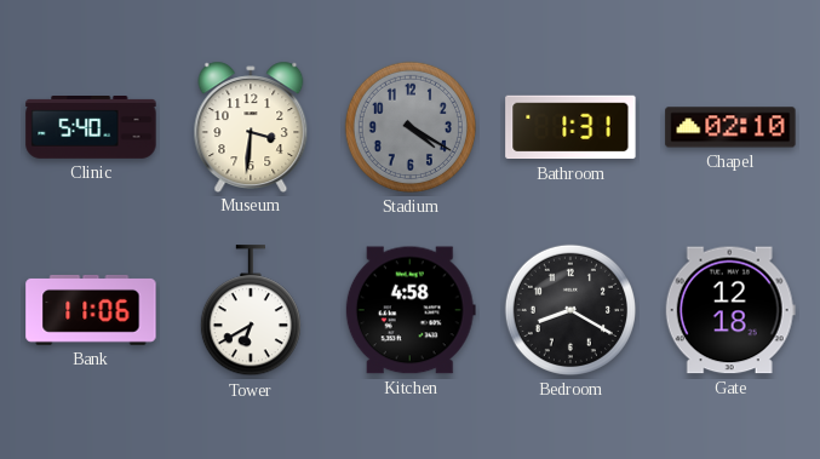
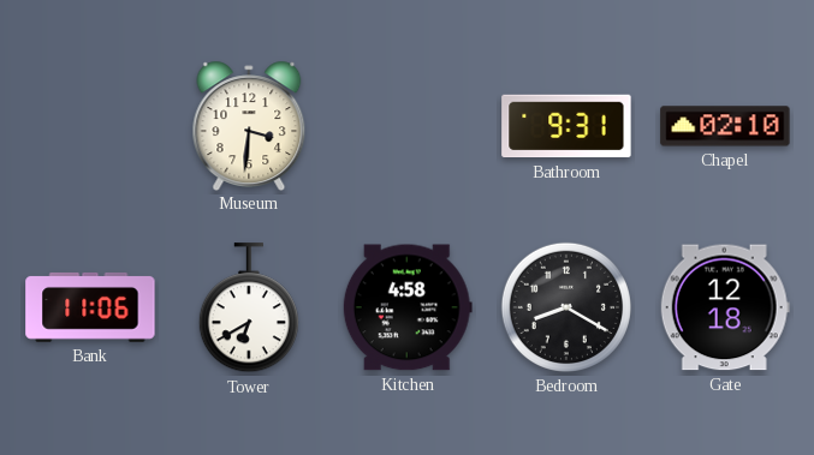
Clinic: 5:40 -> none (91, 128)
Stadium: 4:20 -> none (411, 127)
Bathroom: 1:31 -> 9:31 (566, 126)
